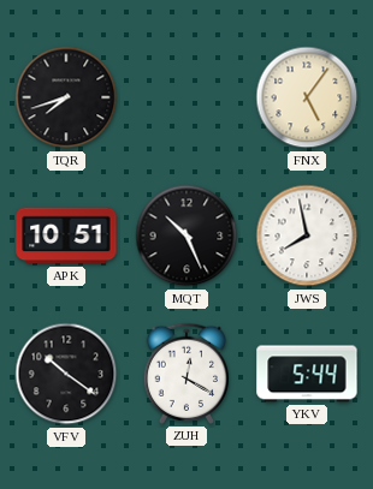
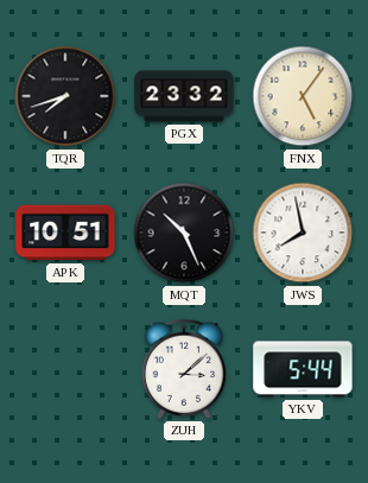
PGX: none -> 23:32 (184, 96)
VFV: 10:21 -> none (66, 374)
ZUH: 12:20 -> 3:08 (183, 369)
